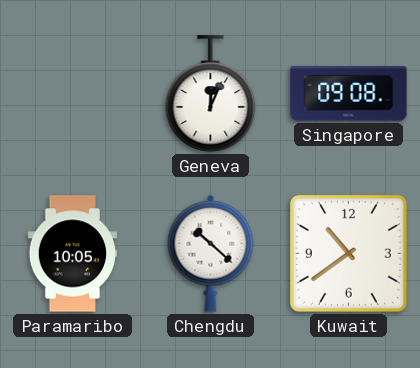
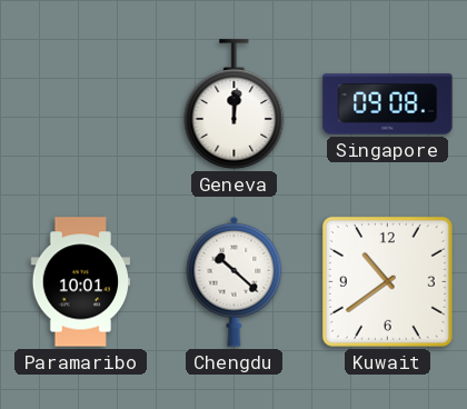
Geneva: 12:04 -> 12:01 (235, 104)
Paramaribo: 10:05 -> 10:01 (81, 282)
